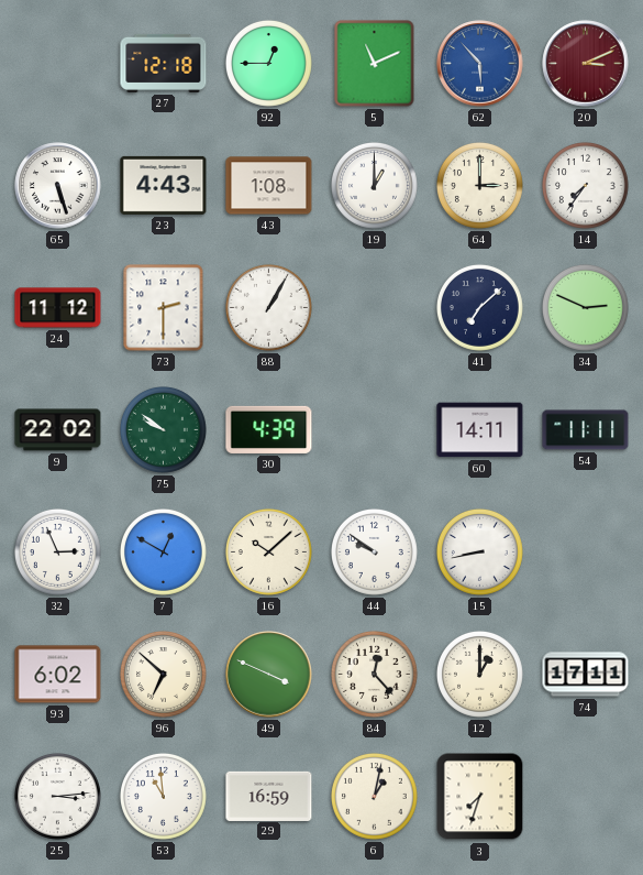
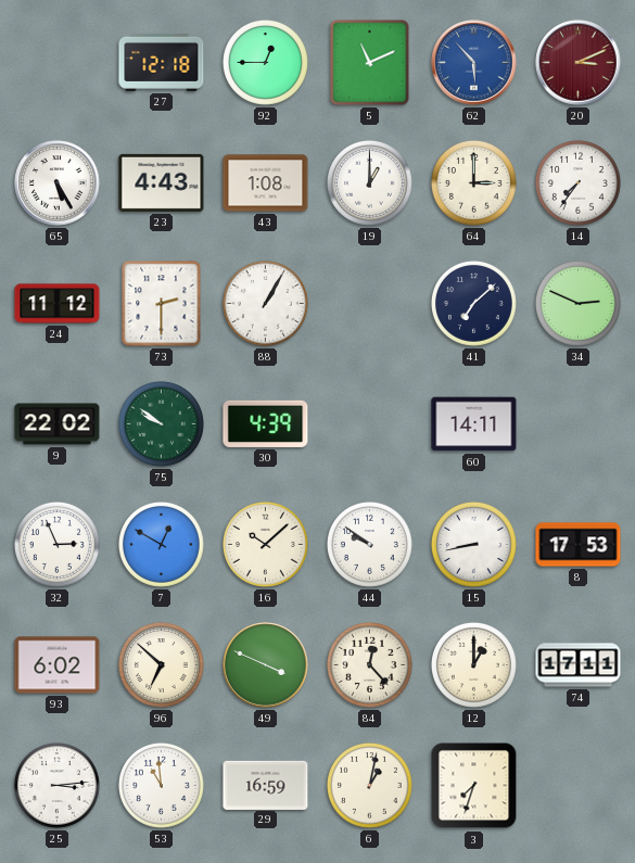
65: 5:27 -> 5:25 (58, 183)
54: 11:11 -> none (586, 430)
8: none -> 17:53 (579, 545)
